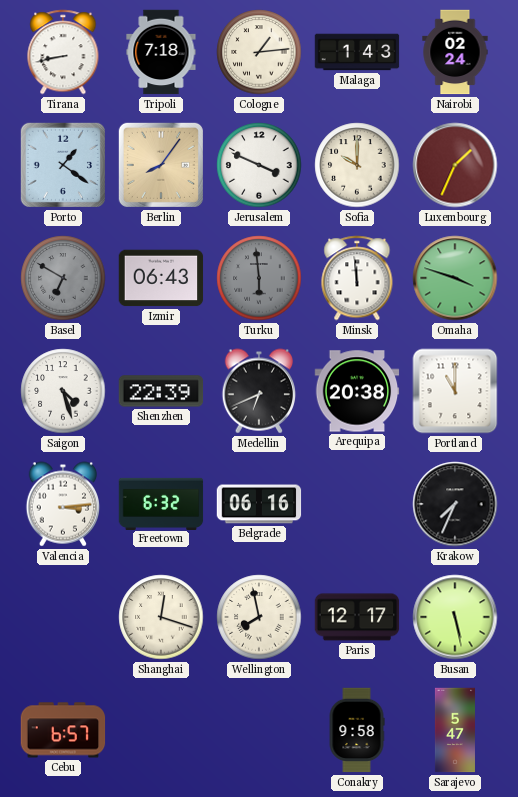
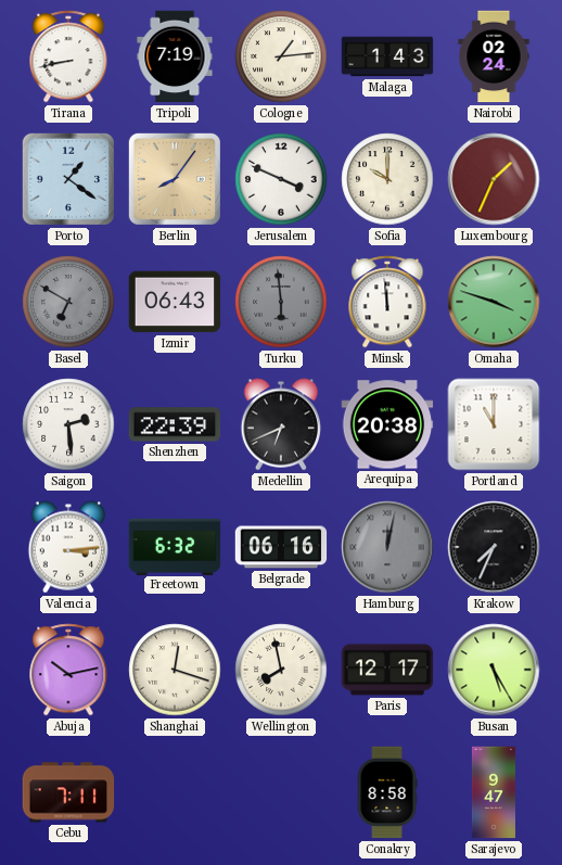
Tripoli: 7:18 -> 7:19 (175, 56)
Saigon: 4:27 -> 2:29 (68, 424)
Hamburg: none -> 12:02 (387, 547)
Abuja: none -> 10:13 (68, 670)
Busan: 5:28 -> 5:25 (494, 670)
Cebu: 6:57 -> 7:11 (68, 792)
Conakry: 9:58 -> 8:58 (387, 792)
Sarajevo: 5:47 -> 9:47 (494, 792)
